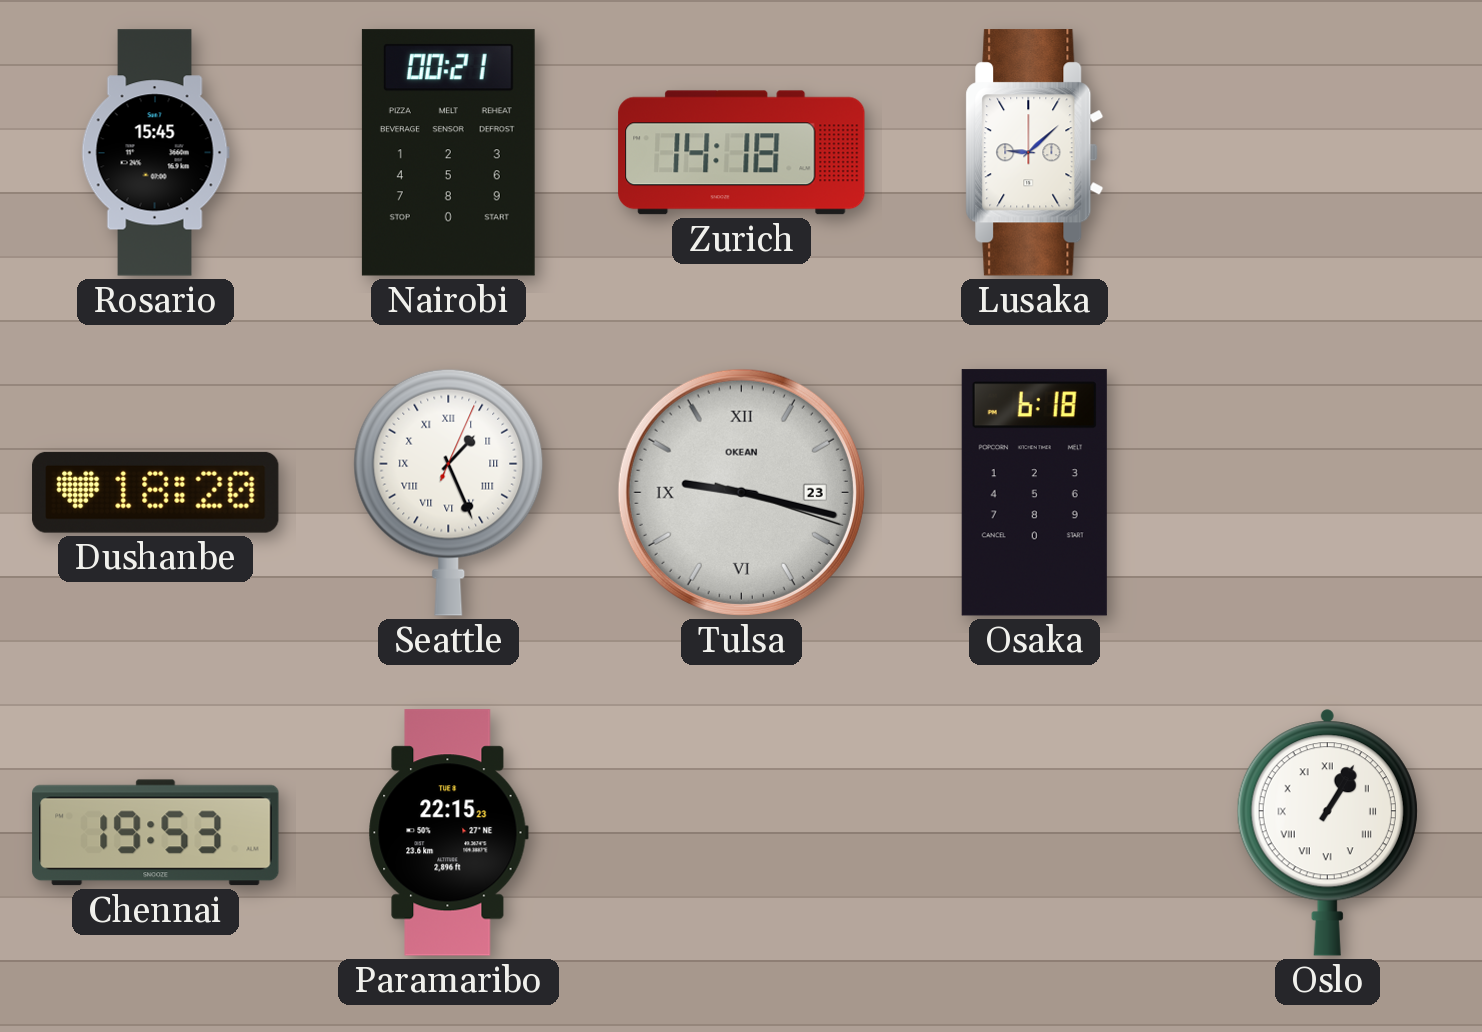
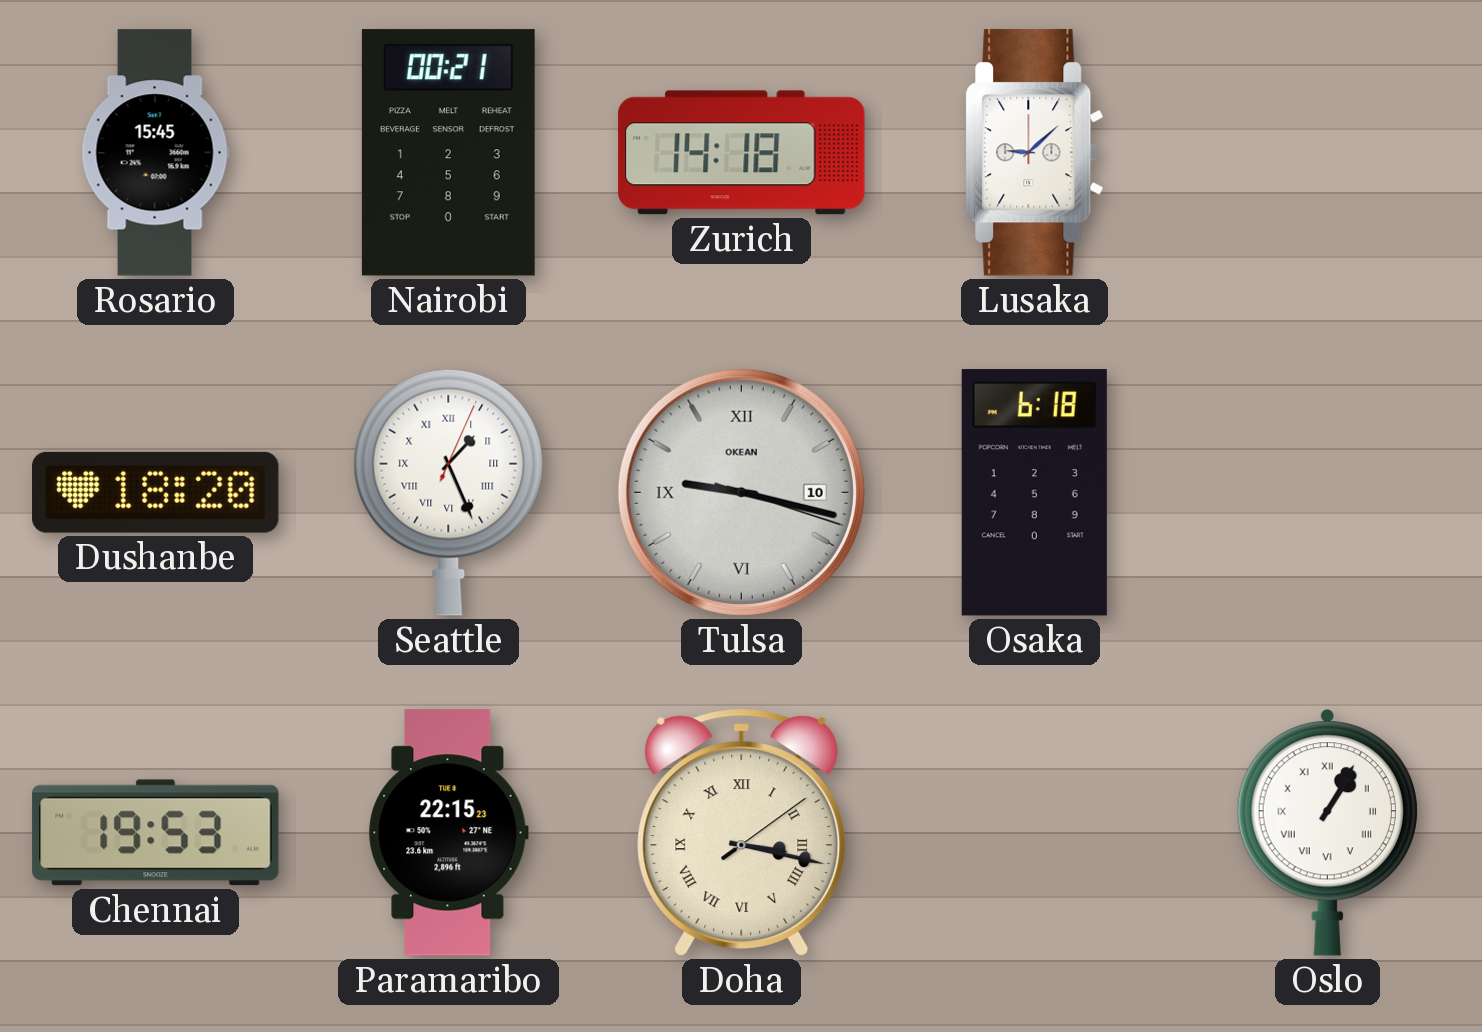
Tulsa date: 23 -> 10 (741, 492)
Doha: none -> 3:17 (742, 832)
